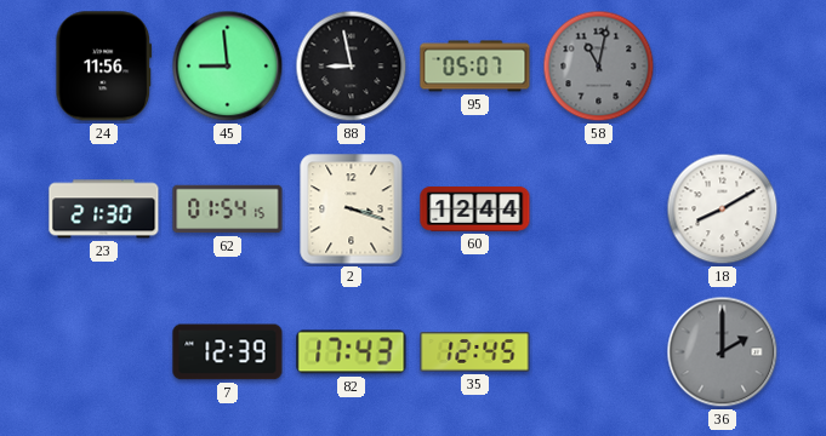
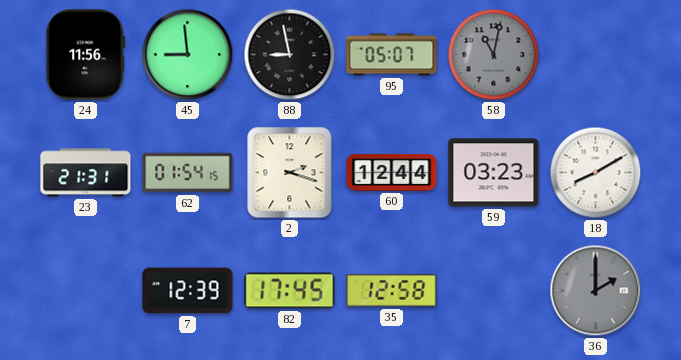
23: 21:30 -> 21:31 (86, 173)
2: 3:18 -> 2:18 (290, 173)
59: none -> 03:23 (494, 173)
82: 17:43 -> 17:45 (290, 291)
35: 12:45 -> 12:58 (392, 291)
